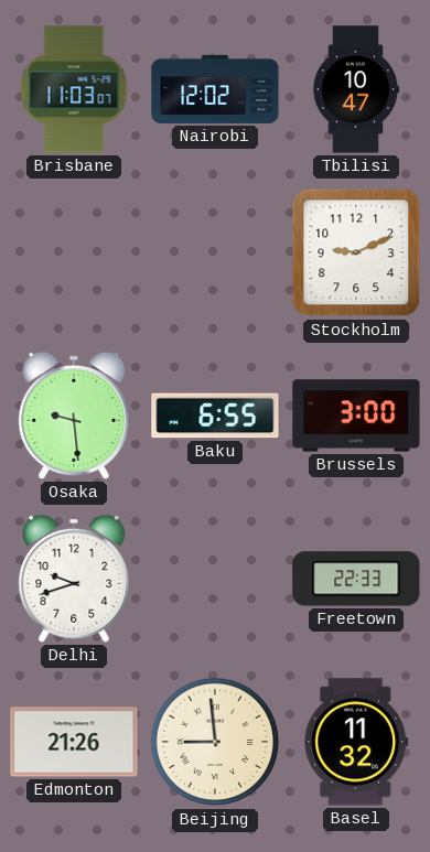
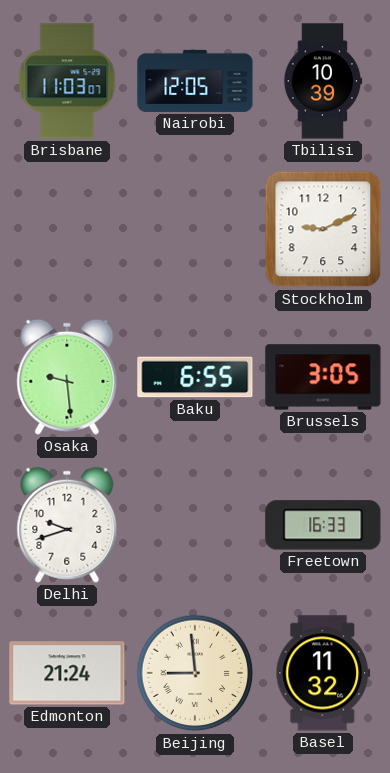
Nairobi: 12:02 -> 12:05 (195, 81)
Tbilisi: 10:47 -> 10:39 (323, 81)
Brussels: 3:00 -> 3:05 (323, 377)
Freetown: 22:33 -> 16:33 (323, 525)
Edmonton: 21:26 -> 21:24 (67, 673)
